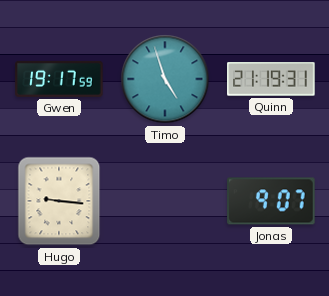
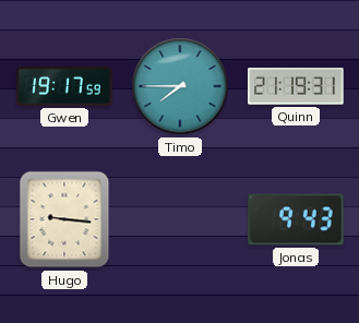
Timo: 4:57 -> 7:45 (180, 86)
Jonas: 9:07 -> 9:43 (296, 219)
